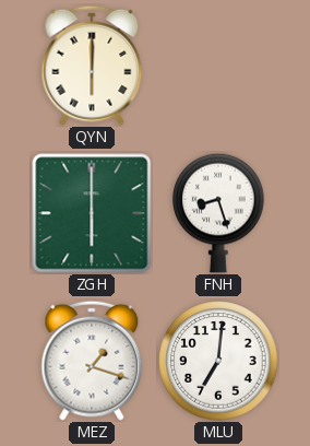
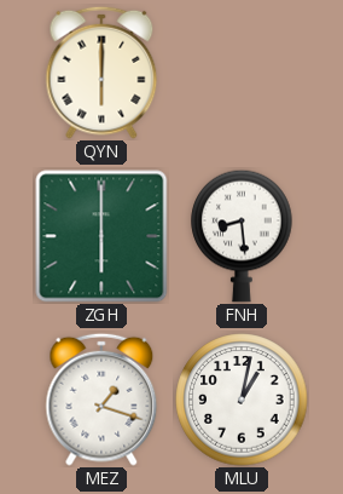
FNH: 8:27 -> 8:29 (242, 236)
MLU: 7:01 -> 1:02 (242, 400)
